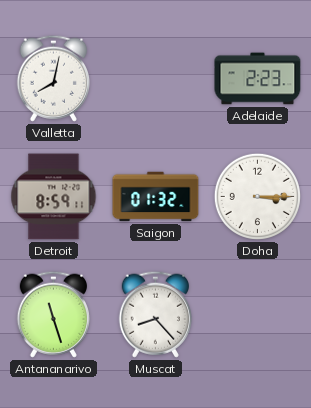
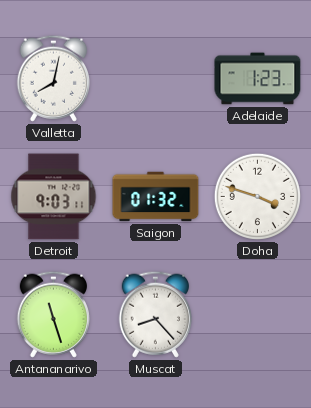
Adelaide: 2:23 -> 1:23 (258, 79)
Detroit: 8:59 -> 9:03 (54, 197)
Doha: 3:15 -> 3:48 (257, 196)
